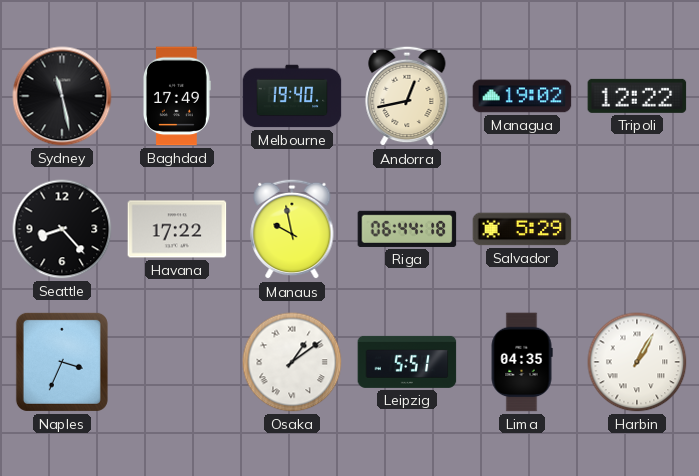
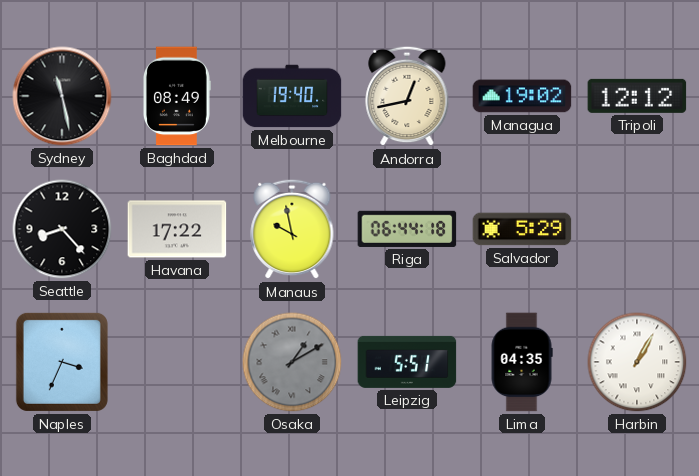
Baghdad: 17:49 -> 08:49 (176, 96)
Tripoli: 12:22 -> 12:12 (637, 96)
Osaka: 1:09 -> 1:10 (292, 362)
Osaka dial: white -> grey (292, 362)
